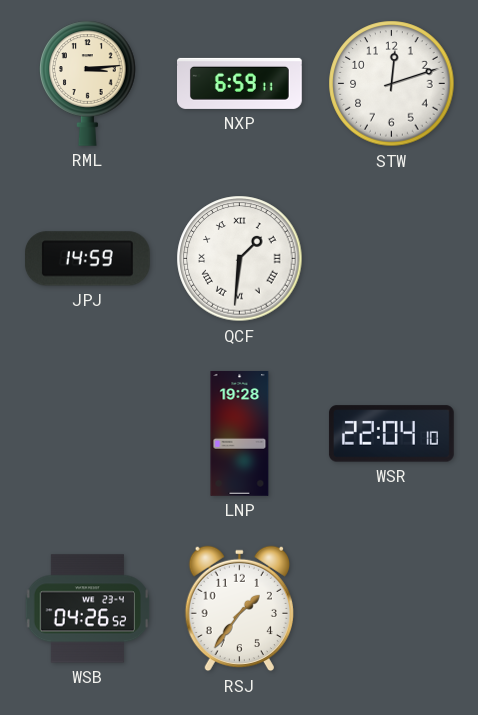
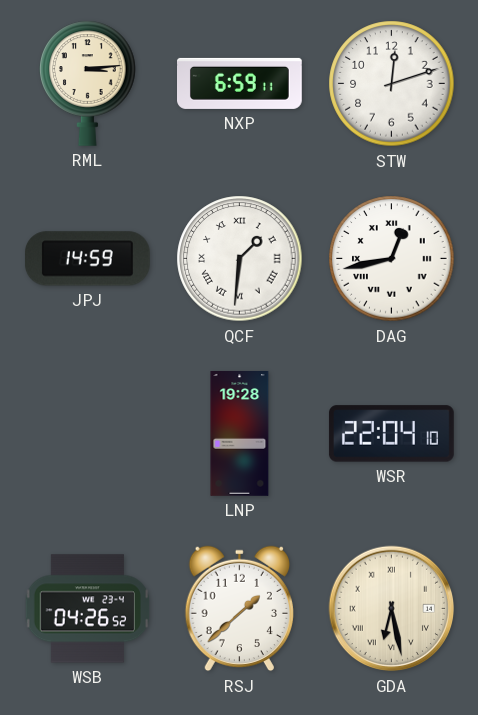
DAG: none -> 12:43 (392, 259)
RSJ: 1:36 -> 1:38 (239, 609)
GDA: none -> 6:28 (392, 609)
